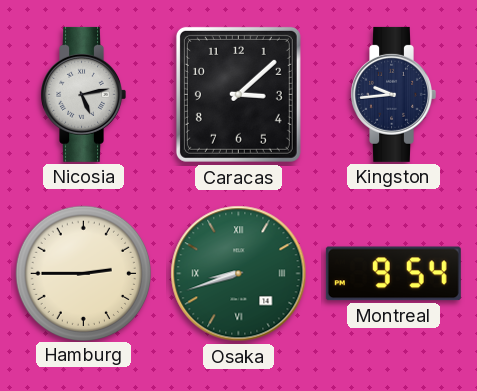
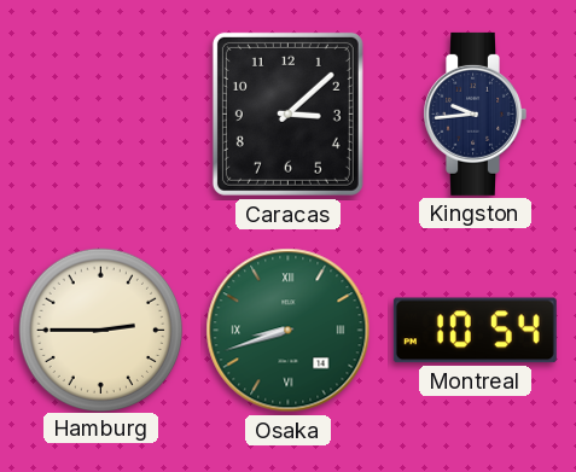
Nicosia: 5:13 -> none (83, 94)
Montreal: 9:54 -> 10:54 (475, 331)
